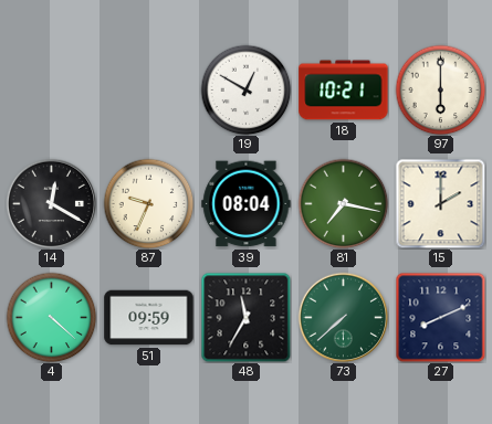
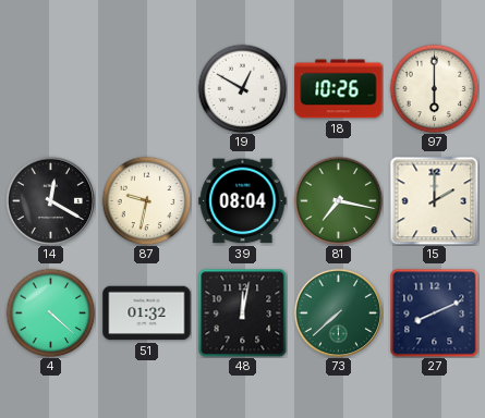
18: 10:21 -> 10:26 (339, 89)
87: 9:34 -> 9:32 (146, 200)
51: 09:59 -> 01:32 (147, 313)
48: 11:35 -> 12:02 (242, 312)
